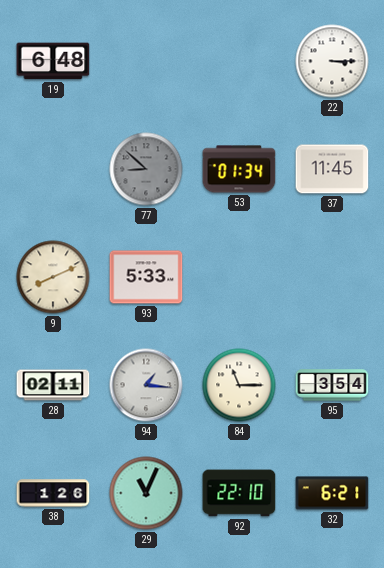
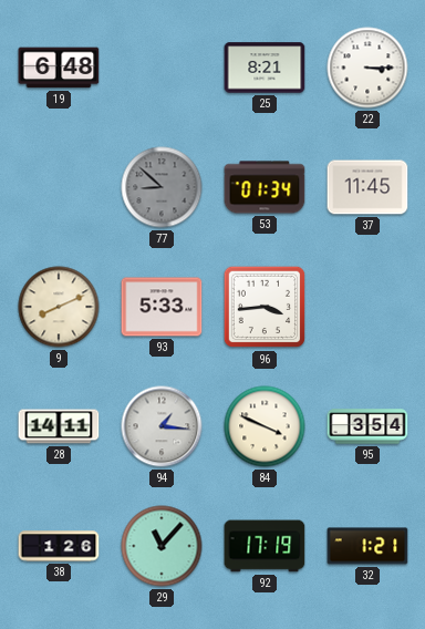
25: none -> 8:21 (265, 68)
96: none -> 3:44 (265, 307)
28: 02:11 -> 14:11 (59, 426)
84: 11:15 -> 3:49 (265, 426)
29: 11:04 -> 11:07 (162, 546)
92: 22:10 -> 17:19 (265, 546)
32: 6:21 -> 1:21 (367, 546)
